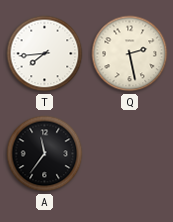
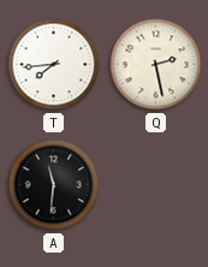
A: 11:36 -> 11:31 (54, 185)
